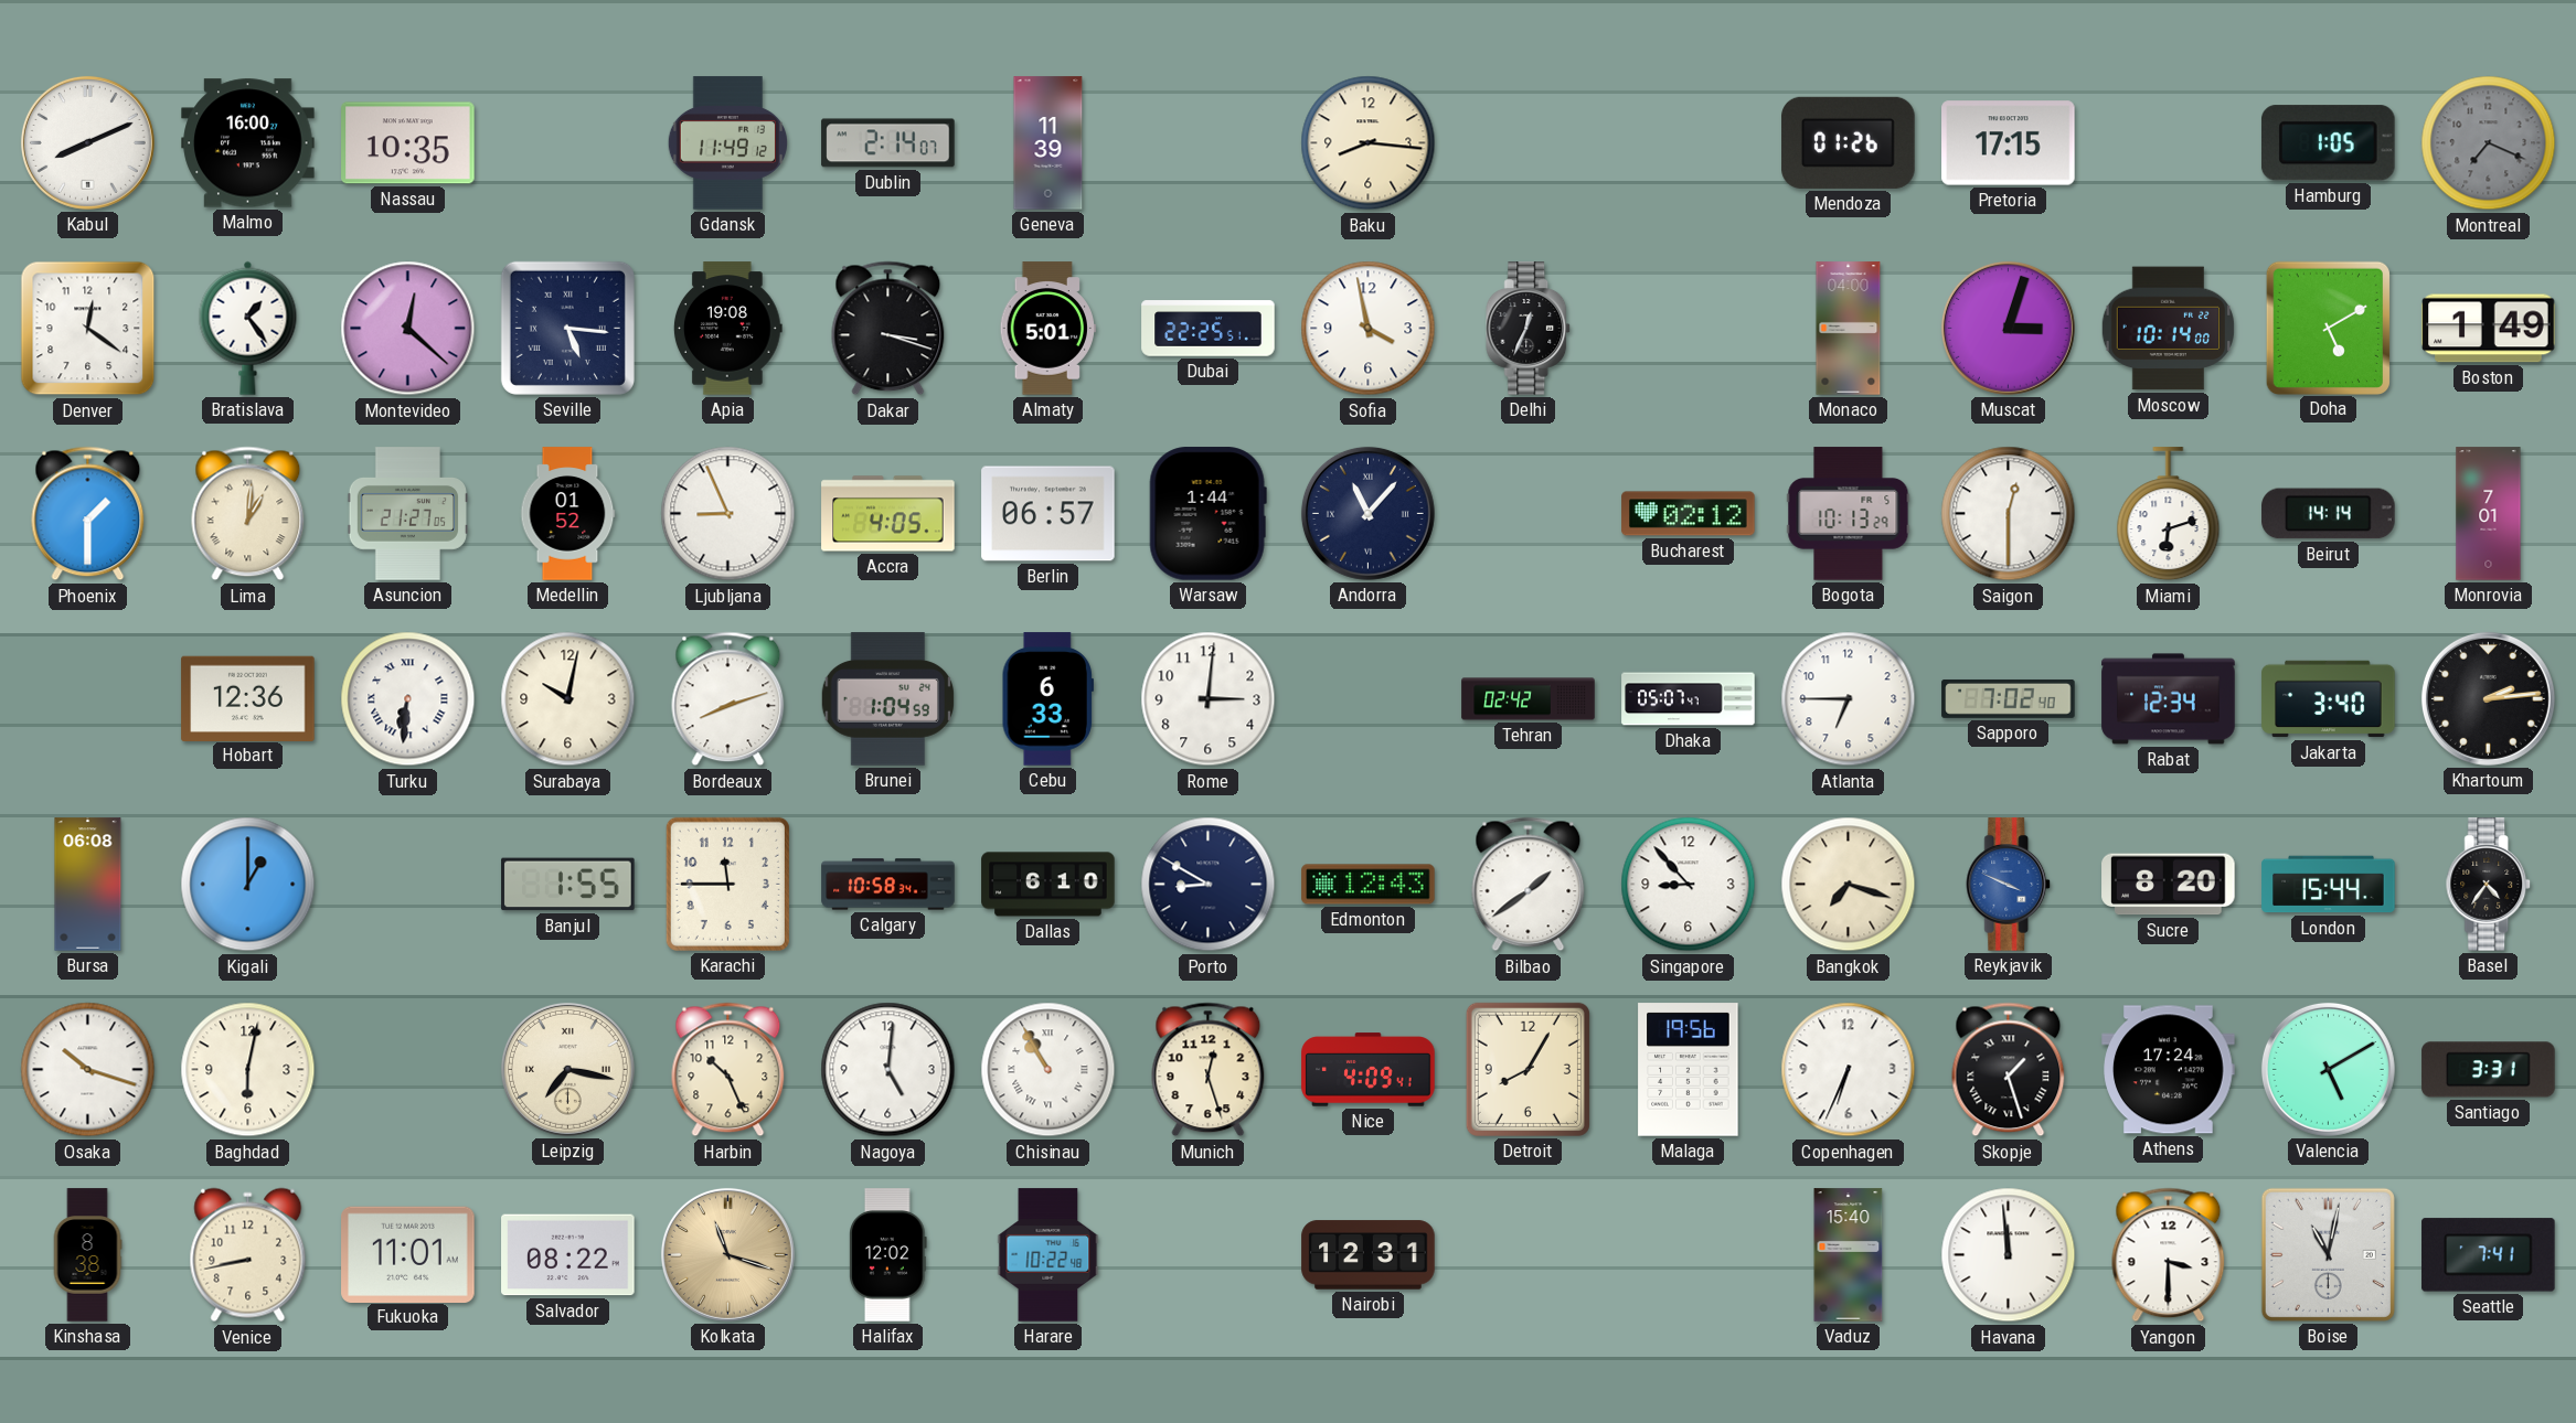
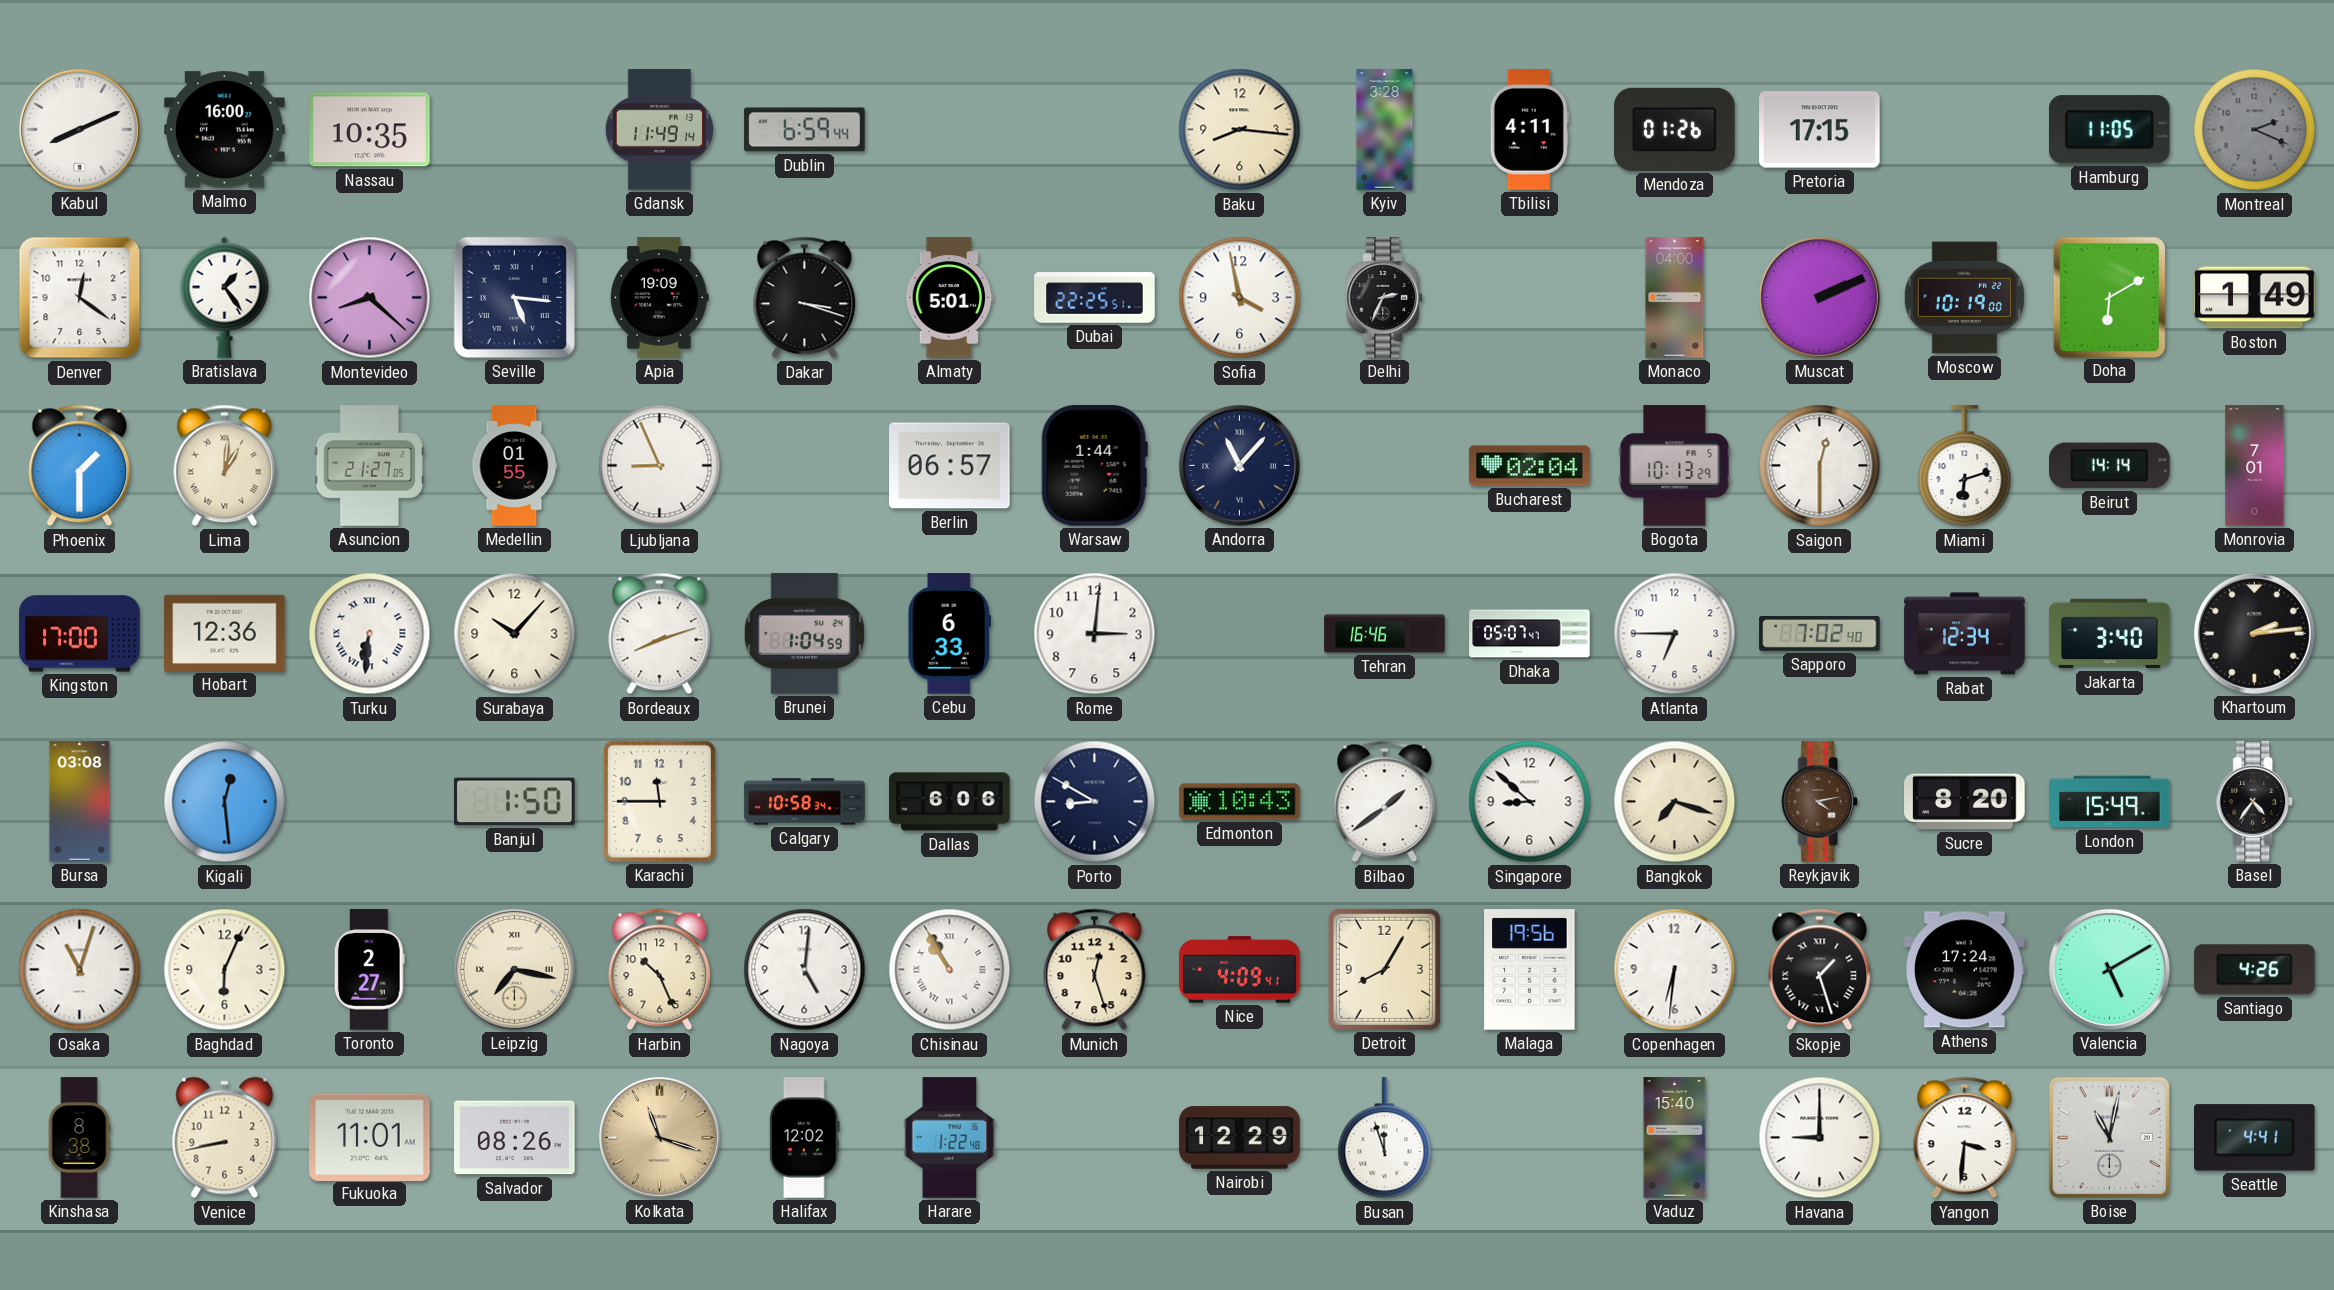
Gdansk: 11:49:12 -> 11:49:14 (659, 130)
Dublin: 2:14 -> 6:59 (805, 130)
Geneva: 11:39 -> none (1049, 143)
Kyiv: none -> 3:28 (1385, 130)
Tbilisi: none -> 4:11 (1529, 130)
Hamburg: 1:05 -> 11:05 (2109, 130)
Montreal: 7:19 -> 2:19 (2255, 130)
Montevideo: 12:22 -> 8:22 (370, 298)
Apia: 19:08 -> 19:09 (659, 298)
Delhi: 12:34 -> 2:34 (1385, 298)
Muscat: 3:03 -> 2:11 (1819, 297)
Moscow: 10:14 -> 10:19 (1964, 298)
Doha: 5:10 -> 6:10 (2109, 297)
Medellin: 01:52 -> 01:55 (514, 466)
Accra: 4:05 -> none (888, 514)
Bucharest: 02:12 -> 02:04 (1530, 466)
Kingston: none -> 17:00 (80, 634)
Surabaya: 10:02 -> 10:07 (515, 634)
Tehran: 02:42 -> 16:46 (1385, 634)
Bursa: 06:08 -> 03:08 (80, 802)
Kigali: 1:00 -> 12:29 (225, 802)
Banjul: 1:55 -> 1:50 (515, 802)
Dallas: 6:10 -> 6:06 (950, 802)
Edmonton: 12:43 -> 10:43 (1240, 802)
Singapore: 8:53 -> 8:52 (1530, 802)
Reykjavik: 3:49 -> 4:13 (1820, 802)
Reykjavik dial: blue -> brown (1820, 802)
London: 15:44 -> 15:49 (2110, 802)
Osaka: 10:18 -> 11:03 (80, 970)
Baghdad: 6:02 -> 6:04 (225, 970)
Toronto: none -> 2:27 (369, 970)
Copenhagen: 6:34 -> 6:31 (1675, 970)
Santiago: 3:31 -> 4:26 (2255, 970)
Salvador: 08:22 -> 08:26 (515, 1138)
Harare: 10:22 -> 1:22 (950, 1138)
Nairobi: 12:31 -> 12:29 (1240, 1138)
Busan: none -> 11:57 (1385, 1138)
Havana: 11:59 -> 9:00 (1820, 1138)
Yangon: 3:30 -> 3:31 (1965, 1138)
Seattle: 7:41 -> 4:41 (2255, 1138)
